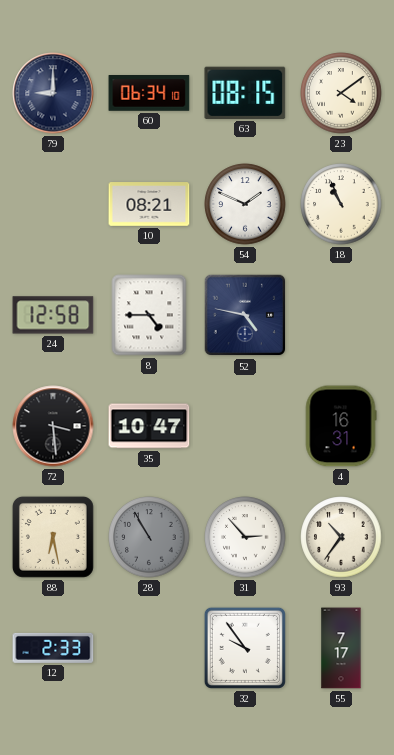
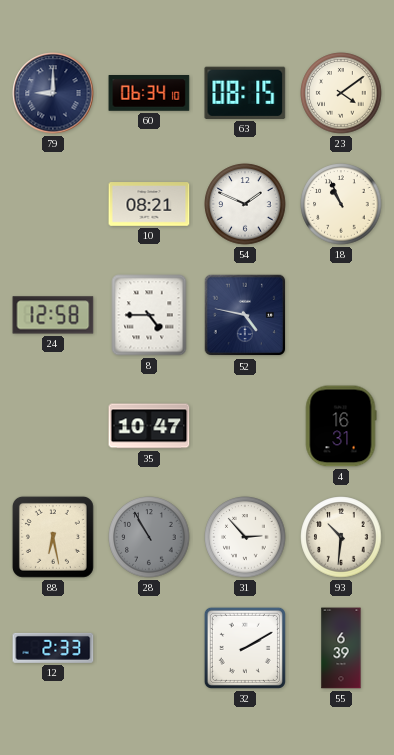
72: 3:29 -> none (53, 426)
93: 10:36 -> 10:31 (341, 537)
32: 9:54 -> 2:10 (245, 648)
55: 7:17 -> 6:39 (341, 648)
